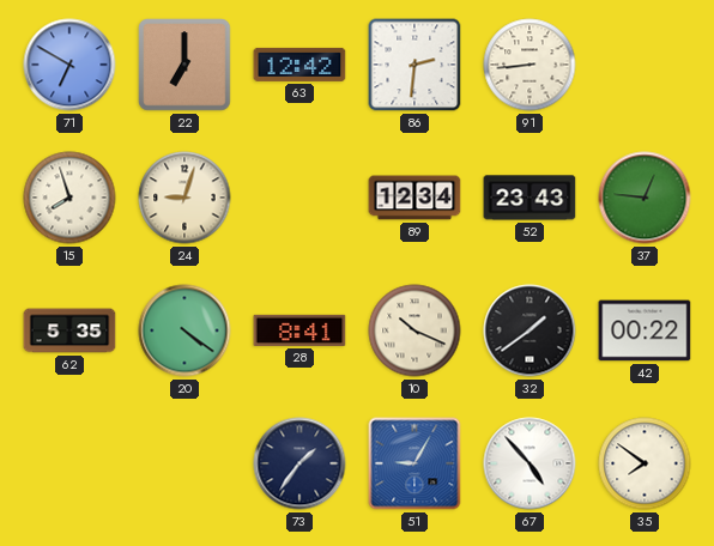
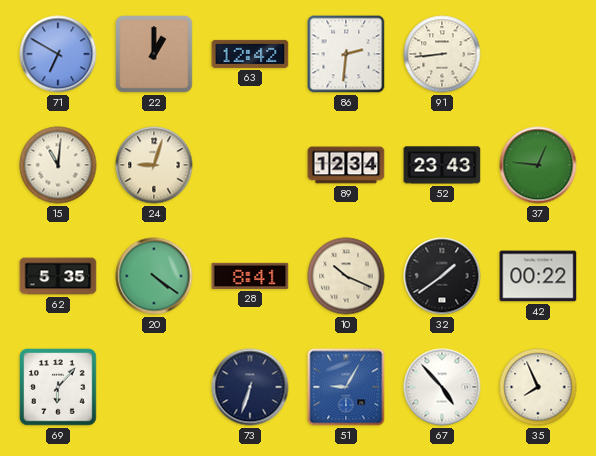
22: 7:00 -> 1:00 (154, 54)
15: 7:57 -> 11:01 (58, 165)
69: none -> 6:07 (58, 387)
73: 1:36 -> 6:33 (250, 387)
35: 7:51 -> 7:56 (538, 387)
